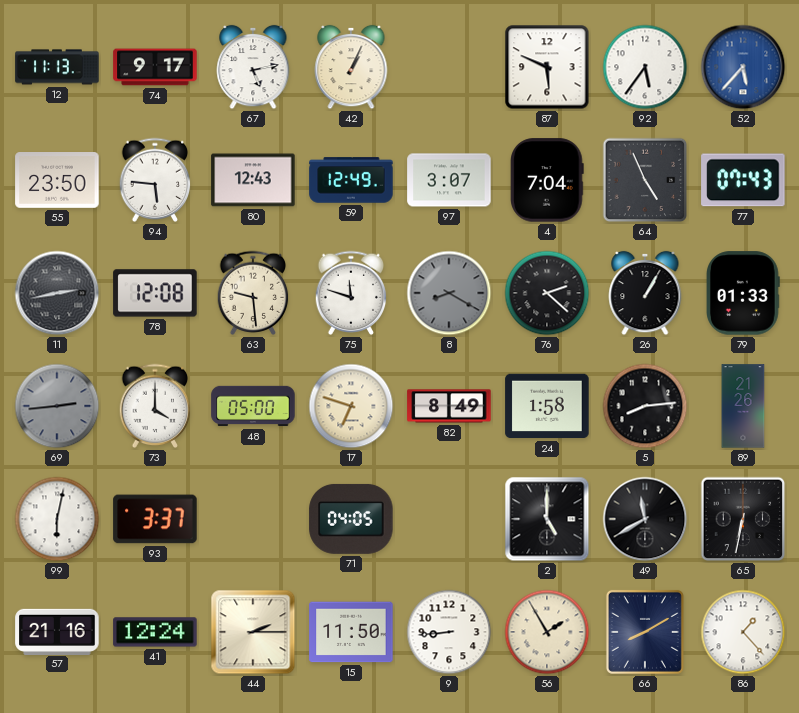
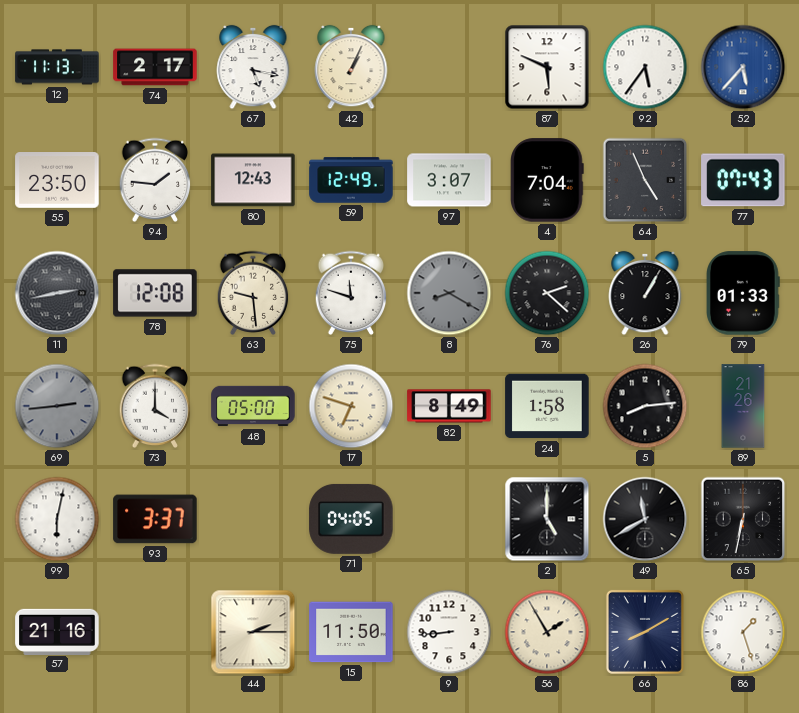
74: 9:17 -> 2:17 (155, 67)
67: 5:13 -> 5:17 (253, 67)
94: 5:46 -> 1:46 (155, 180)
41: 12:24 -> none (155, 632)
86: 1:23 -> 1:27 (743, 632)
